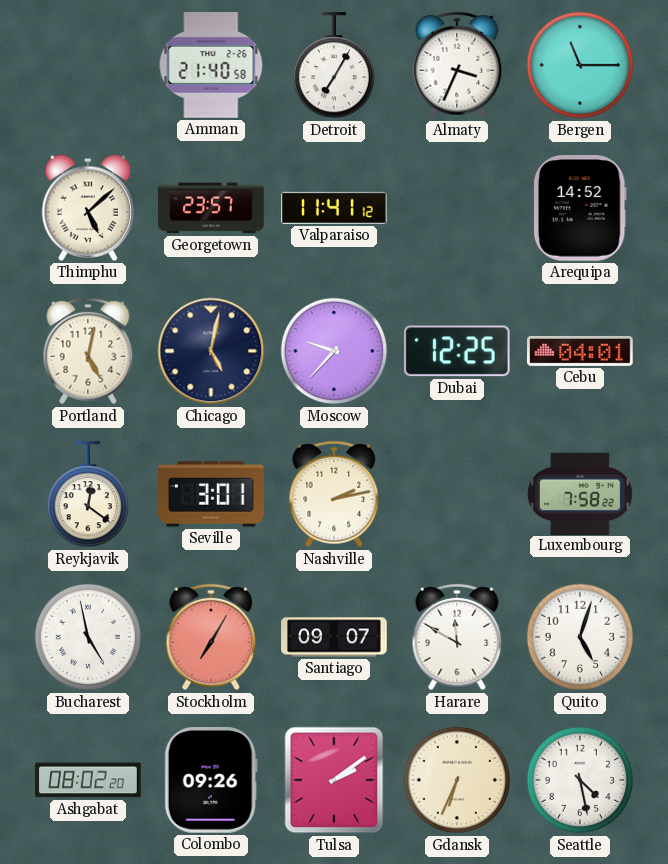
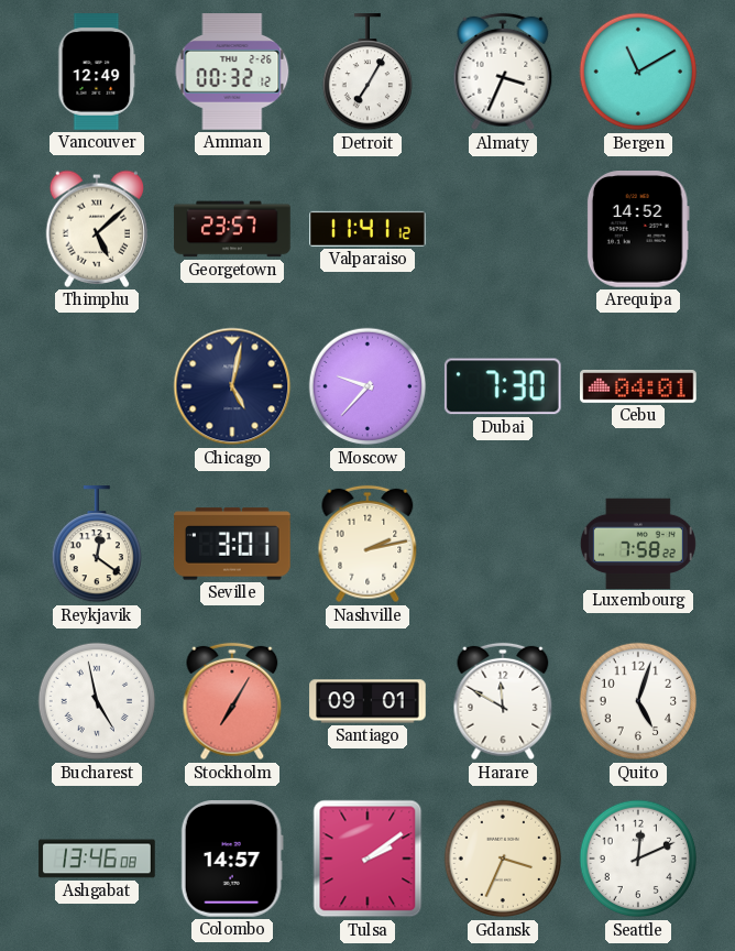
Vancouver: none -> 12:49 (97, 72)
Amman: 21:40 -> 00:32 (232, 73)
Bergen: 11:15 -> 11:10 (638, 72)
Portland: 5:02 -> none (88, 351)
Dubai: 12:25 -> 7:30 (503, 386)
Santiago: 09:07 -> 09:01 (367, 701)
Ashgabat: 08:02 -> 13:46 (97, 859)
Colombo: 09:26 -> 14:57 (232, 860)
Gdansk: 6:34 -> 3:34 (503, 859)
Seattle: 4:28 -> 12:11 (638, 859)
